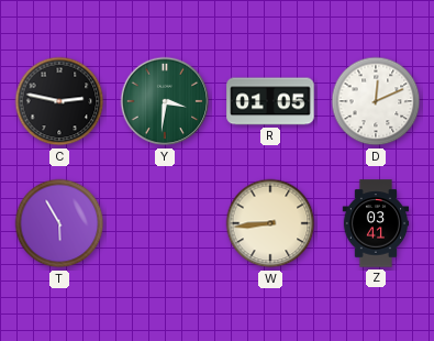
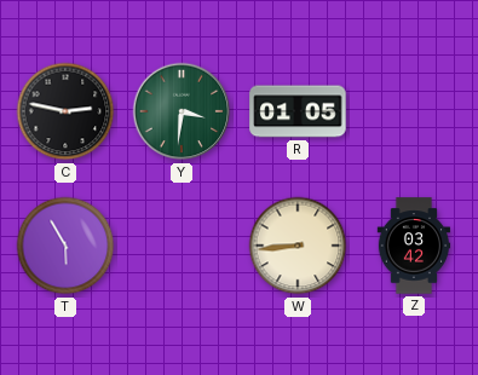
D: 12:11 -> none (376, 101)
Z: 03:41 -> 03:42 (414, 246)
